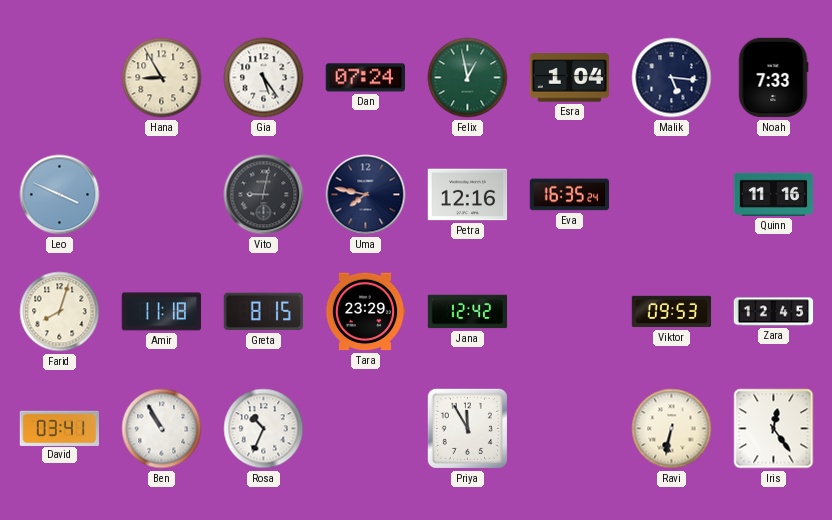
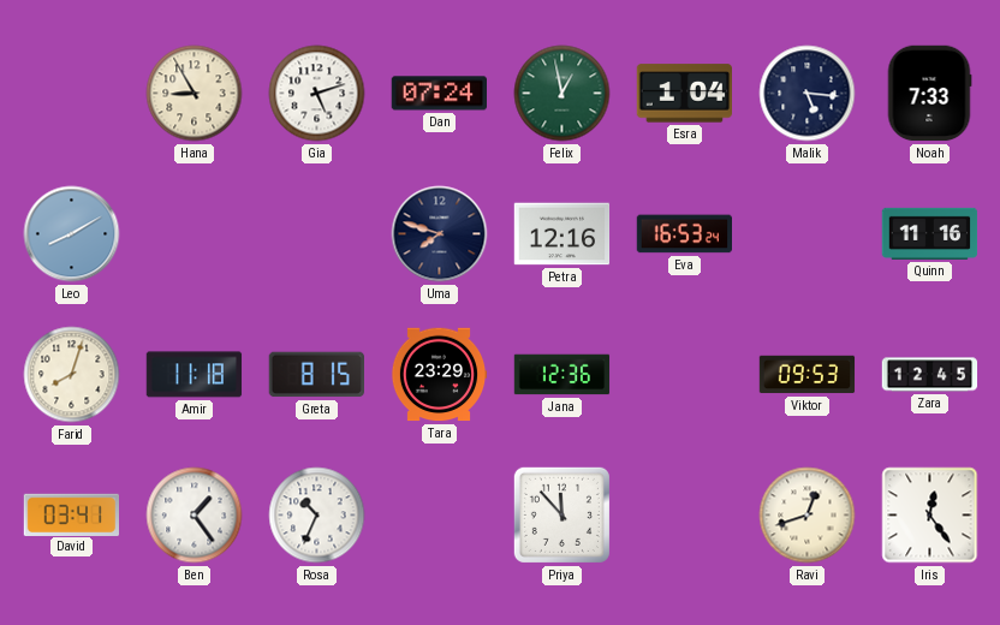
Gia: 5:24 -> 5:12 (317, 94)
Leo: 3:49 -> 8:10 (72, 234)
Vito: 9:02 -> none (264, 195)
Uma: 7:47 -> 7:48 (440, 234)
Eva: 16:35 -> 16:53 (684, 234)
Jana: 12:42 -> 12:36 (562, 375)
Ben: 10:55 -> 1:24 (195, 516)
Priya: 11:55 -> 11:53 (561, 514)
Ravi: 6:32 -> 12:42 (808, 516)
